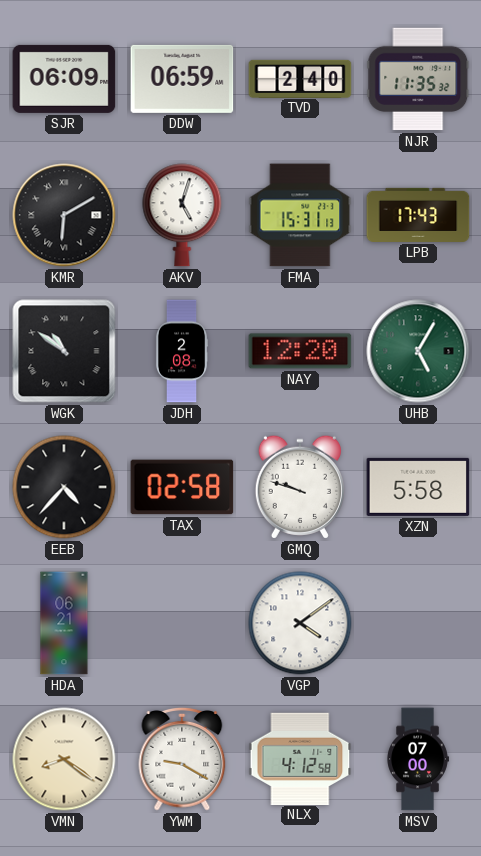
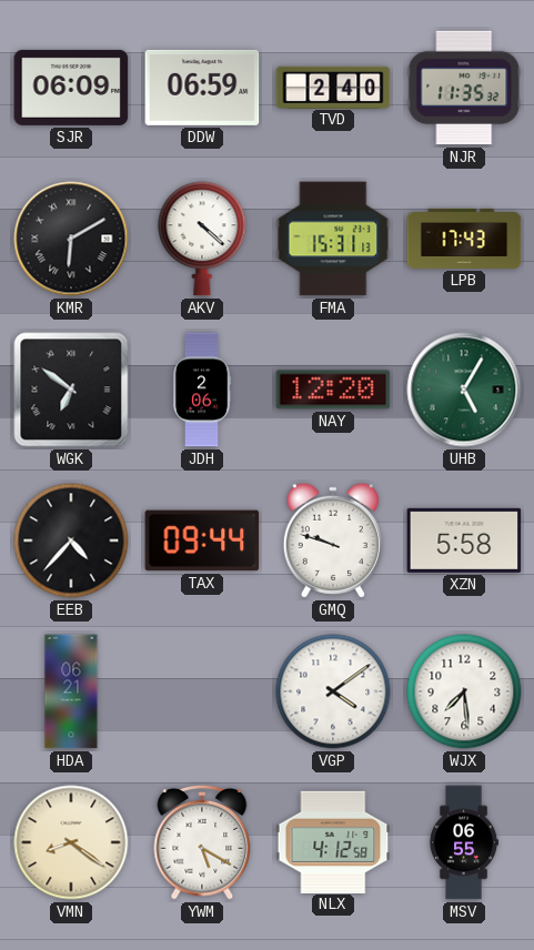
AKV: 5:03 -> 4:22 (202, 239)
WGK: 10:51 -> 6:51 (71, 390)
JDH: 2:08 -> 2:06 (202, 390)
TAX: 02:58 -> 09:44 (202, 540)
WJX: none -> 7:29 (464, 691)
YWM: 9:20 -> 5:20 (202, 843)
MSV: 07:00 -> 06:55 (464, 842)
